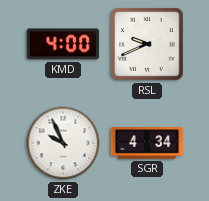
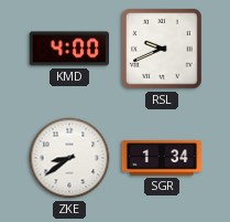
ZKE: 9:56 -> 8:39 (69, 158)
SGR: 4:34 -> 1:34 (162, 158)
